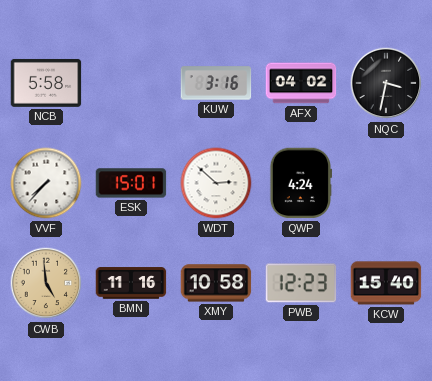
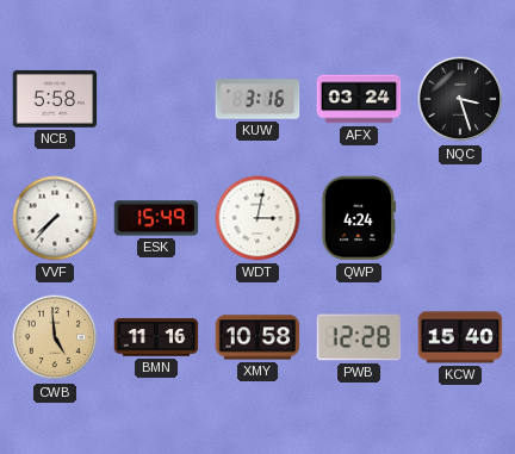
AFX: 04:02 -> 03:24 (359, 99)
NQC: 3:32 -> 3:27 (460, 99)
ESK: 15:01 -> 15:49 (156, 218)
WDT: 2:52 -> 3:02 (257, 218)
PWB: 12:23 -> 12:28 (359, 337)
